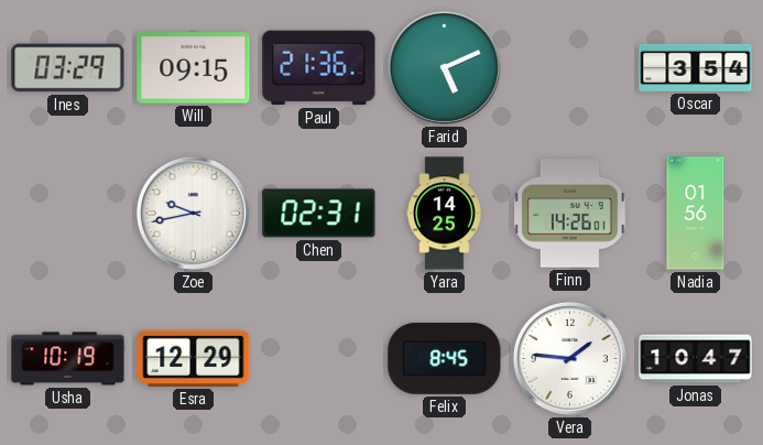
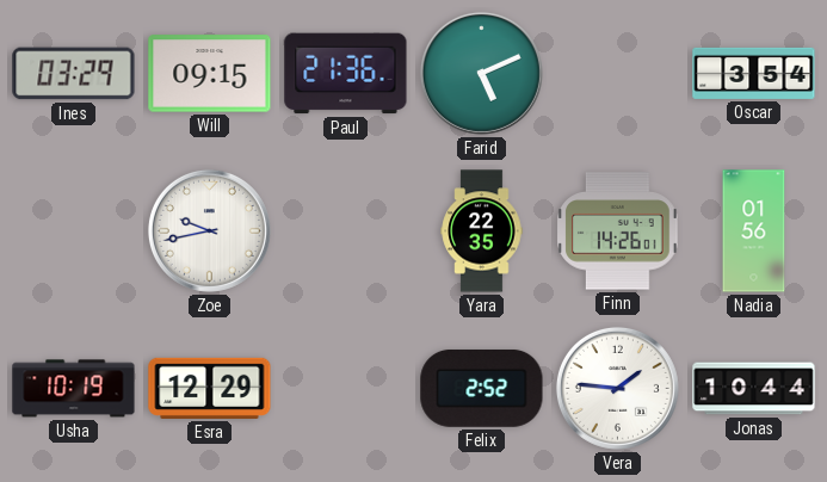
Chen: 02:31 -> none (319, 214)
Yara: 14:25 -> 22:35 (482, 231)
Felix: 8:45 -> 2:52 (482, 388)
Jonas: 10:47 -> 10:44 (754, 389)
